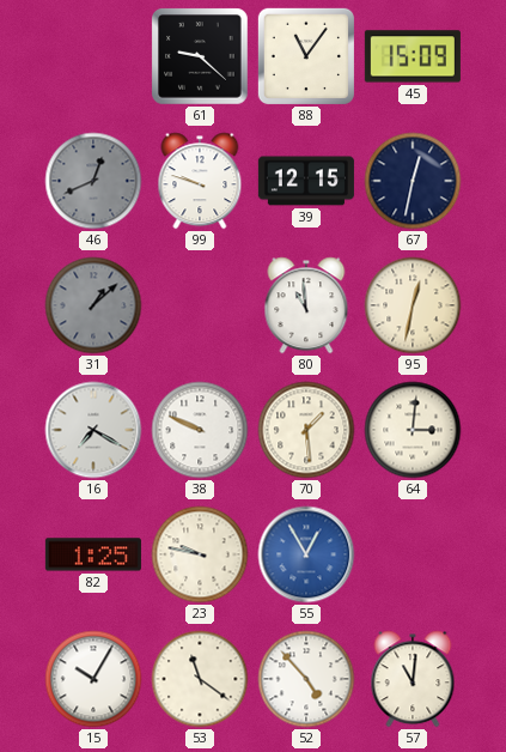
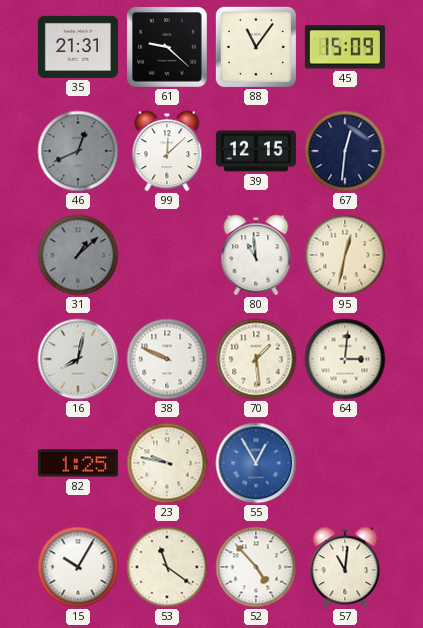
35: none -> 21:31 (78, 47)
99: 9:48 -> 12:08 (167, 151)
67: 12:32 -> 12:31 (345, 151)
16: 7:20 -> 8:02 (78, 359)
